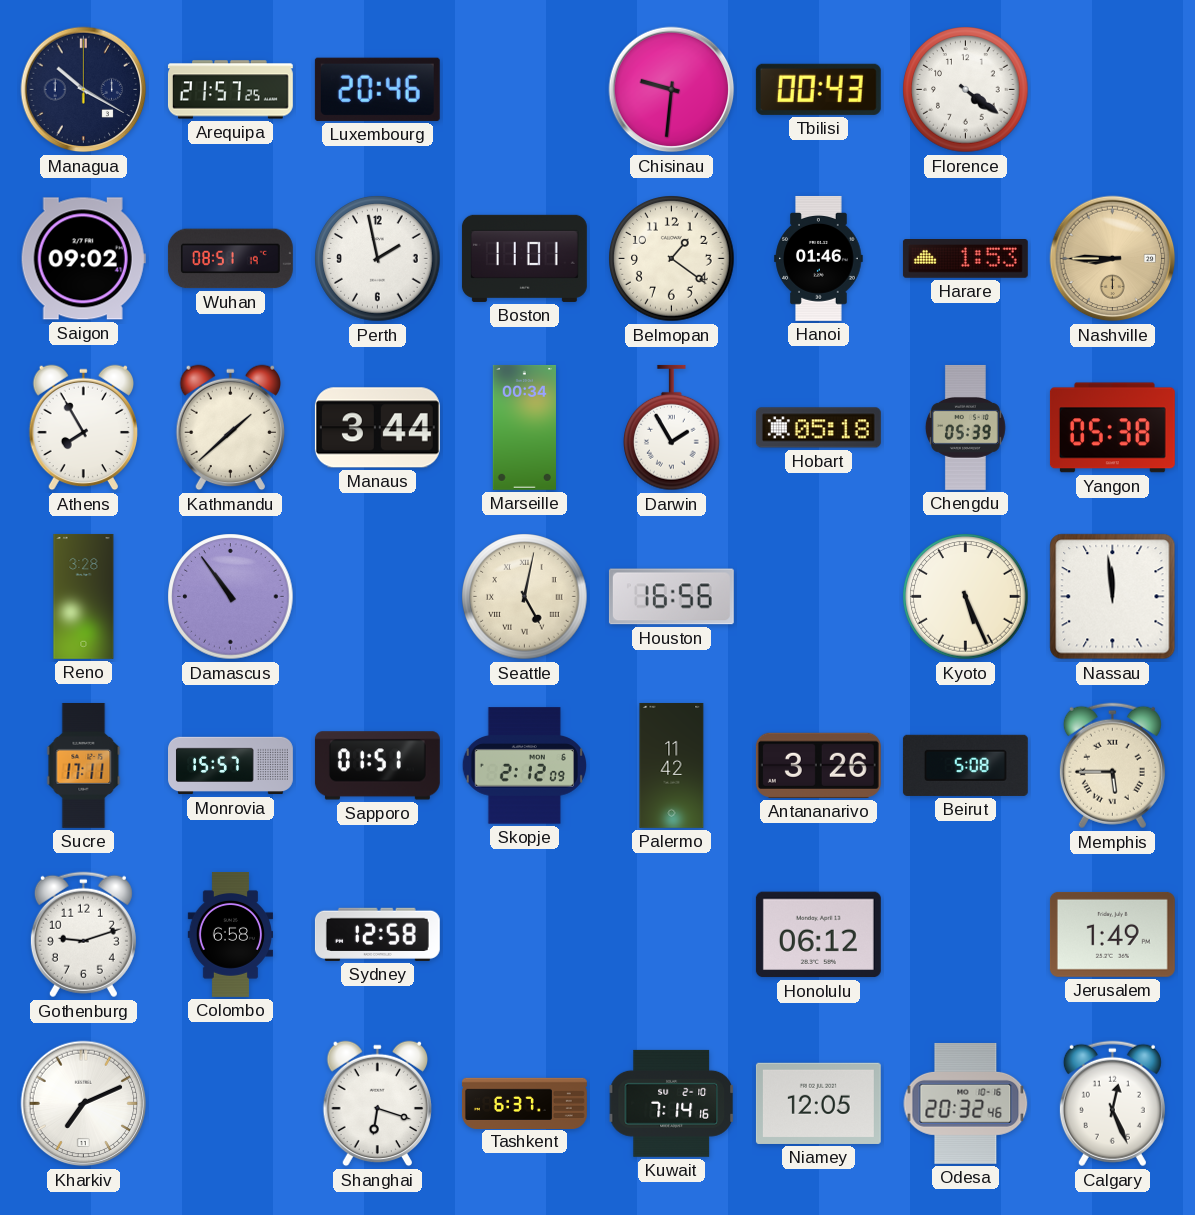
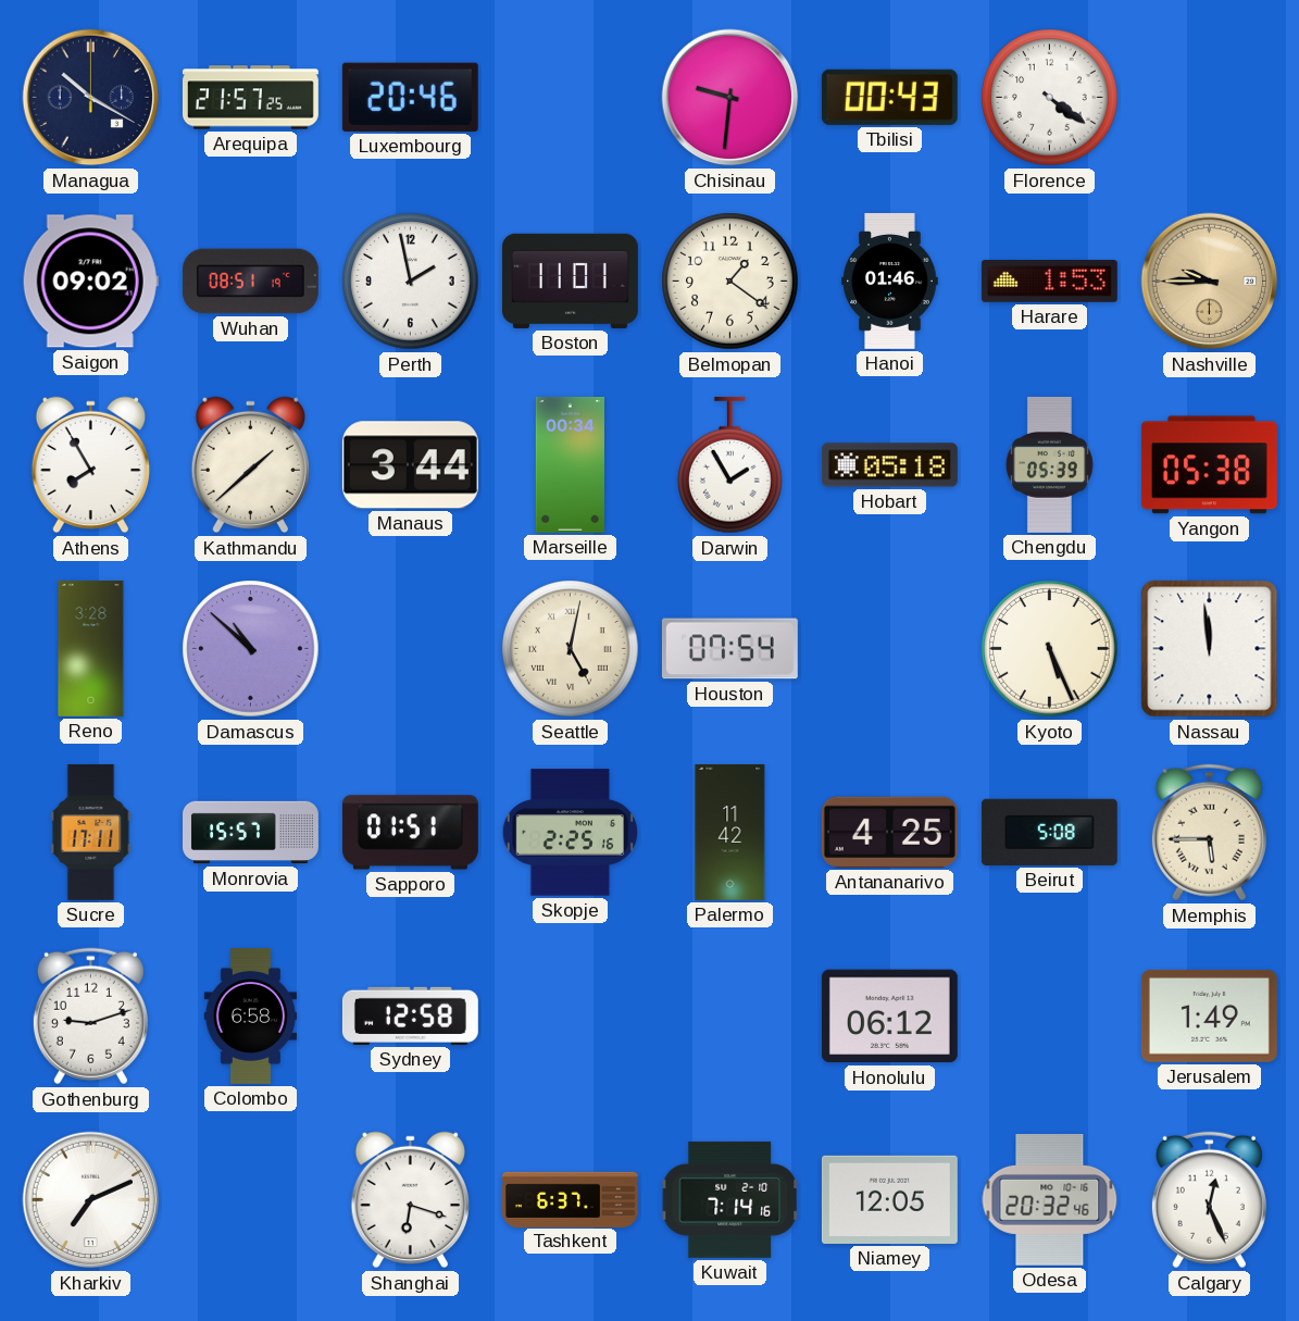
Nashville: 8:45 -> 9:45 (1210, 282)
Damascus: 10:54 -> 10:52 (251, 649)
Houston: 16:56 -> 07:54 (729, 649)
Skopje: 2:12 -> 2:25 (570, 833)
Antananarivo: 3:26 -> 4:25 (889, 832)
